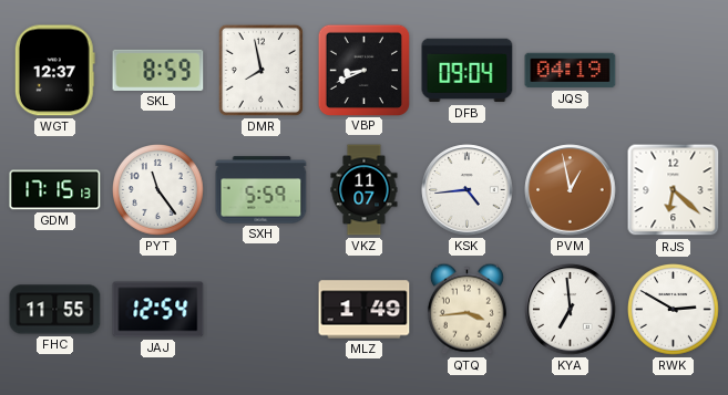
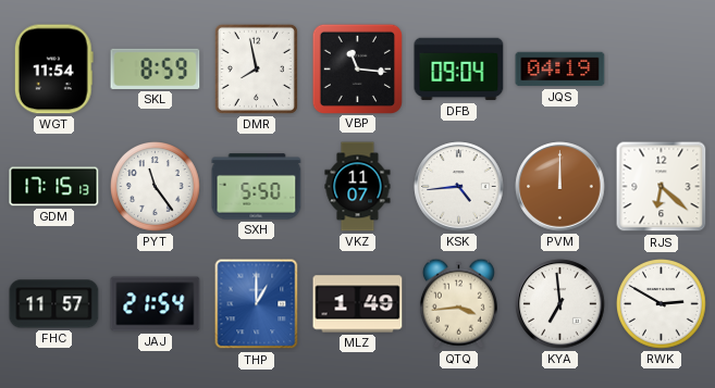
WGT: 12:37 -> 11:54 (53, 70)
VBP: 8:41 -> 11:16 (357, 68)
SXH: 5:59 -> 5:50 (257, 187)
PVM: 12:58 -> 12:00 (560, 187)
FHC: 11:55 -> 11:57 (54, 304)
JAJ: 12:54 -> 21:54 (156, 304)
THP: none -> 1:00 (257, 304)
